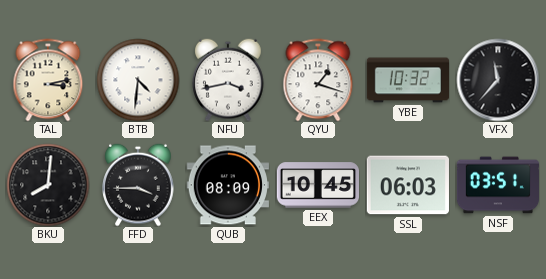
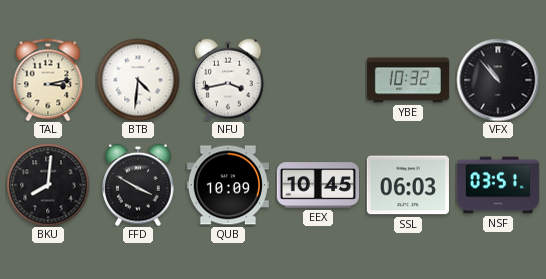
QYU: 1:18 -> none (318, 80)
VFX: 11:37 -> 10:53 (498, 80)
FFD: 3:45 -> 3:50 (138, 185)
QUB: 08:09 -> 10:09 (228, 185)
